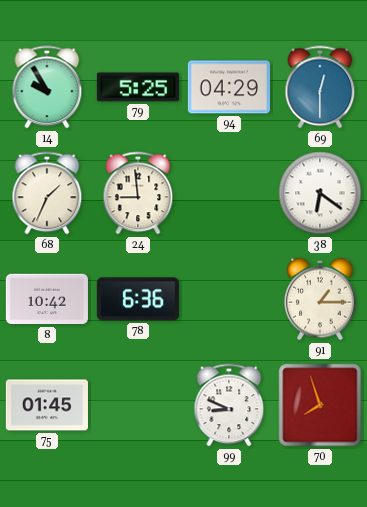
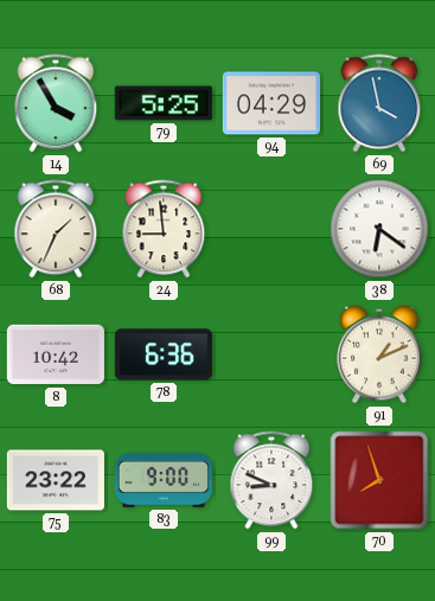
14: 9:55 -> 3:55 (56, 103)
69: 12:30 -> 3:58 (379, 103)
91: 1:15 -> 1:11 (379, 354)
75: 01:45 -> 23:22 (56, 480)
83: none -> 9:00 (164, 480)
